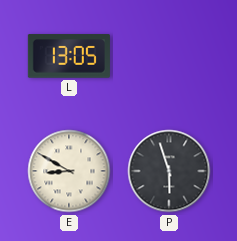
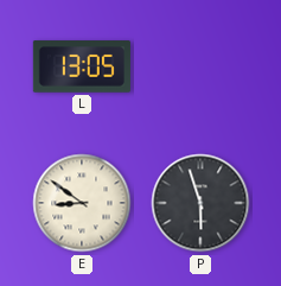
E: 8:50 -> 8:51 (82, 203)
